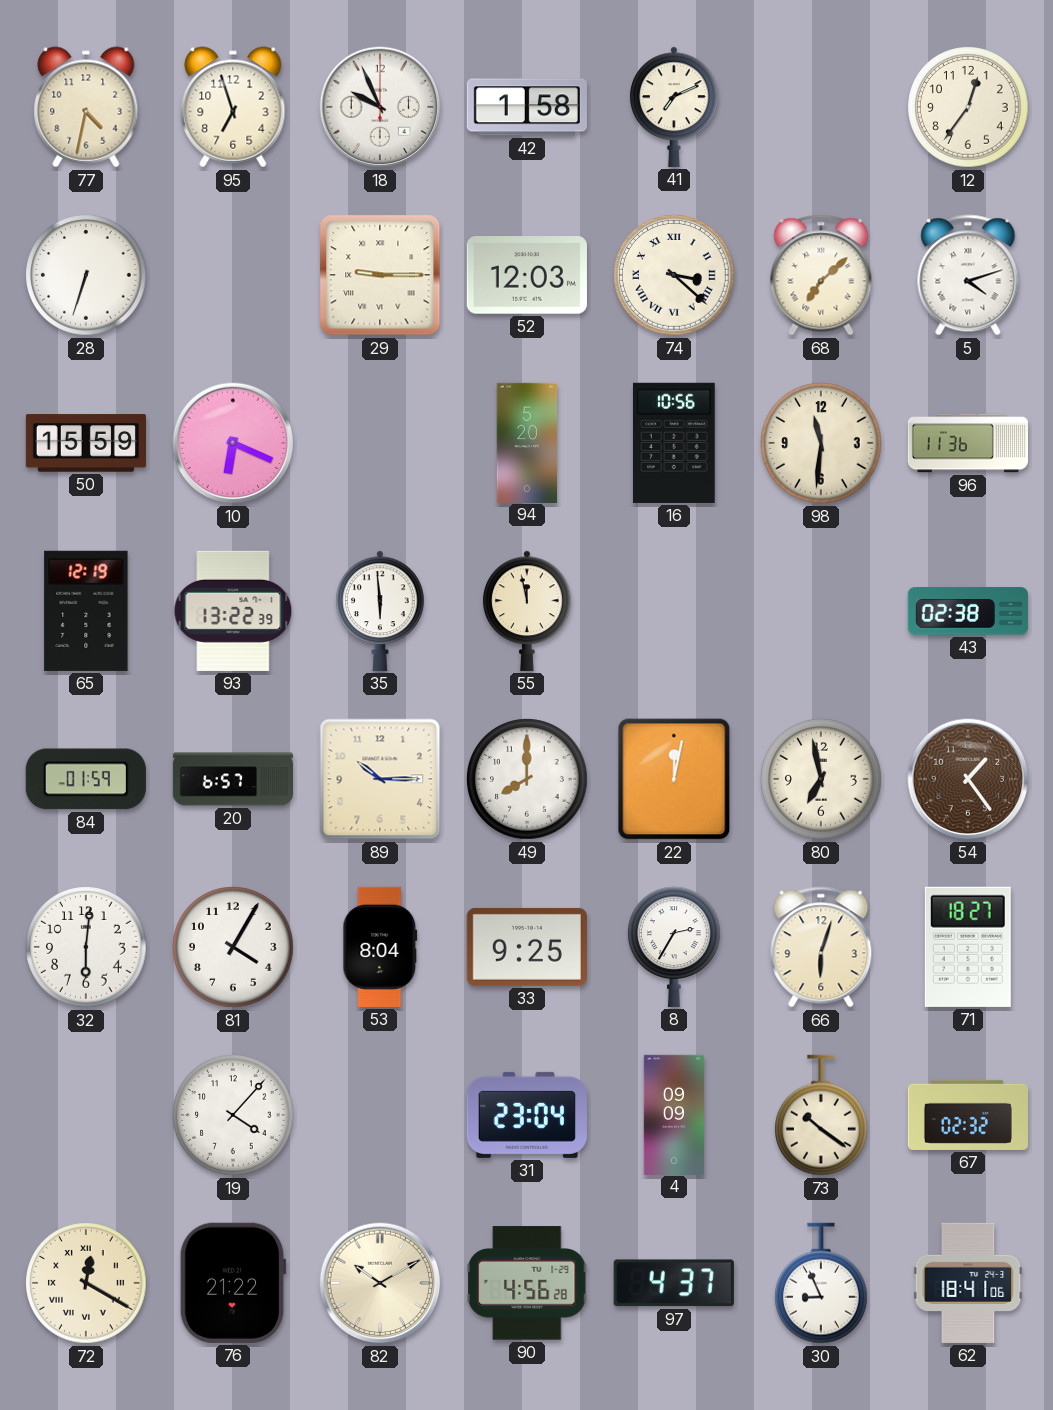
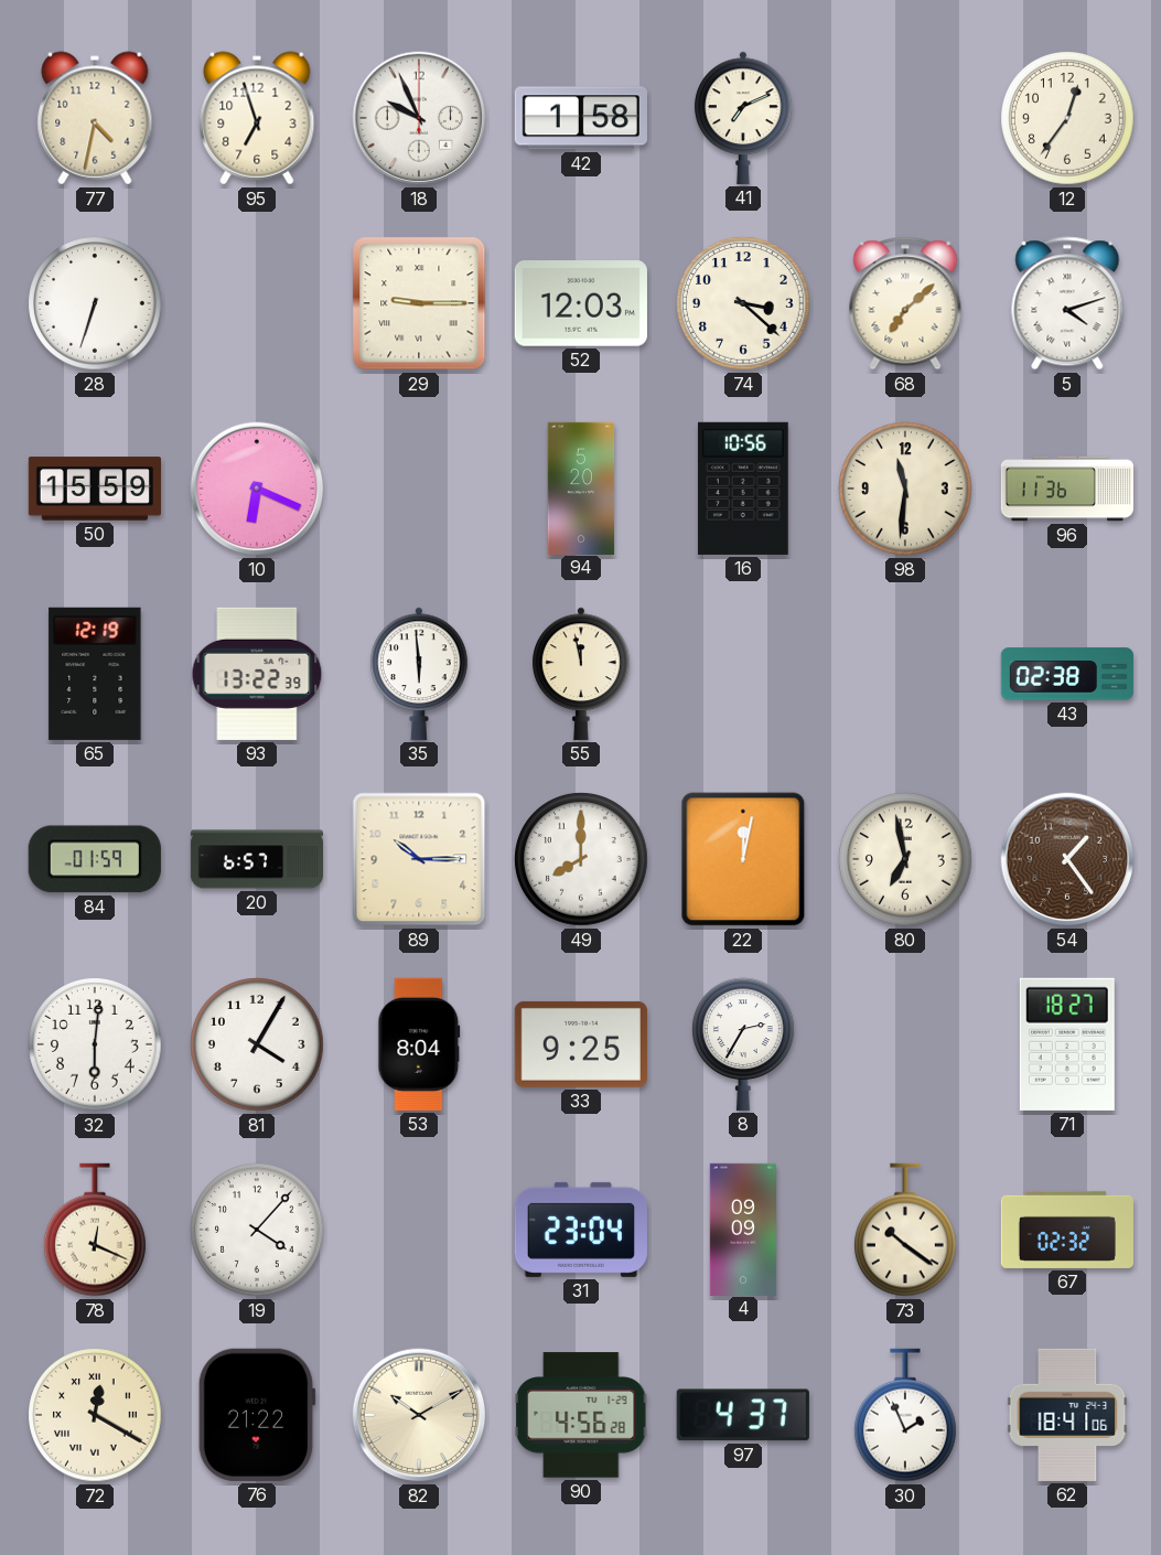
74 numerals: Roman -> Arabic (743, 303)
66: 6:03 -> none (821, 947)
78: none -> 12:19 (96, 1230)
30: 8:56 -> 1:56 (906, 1415)
